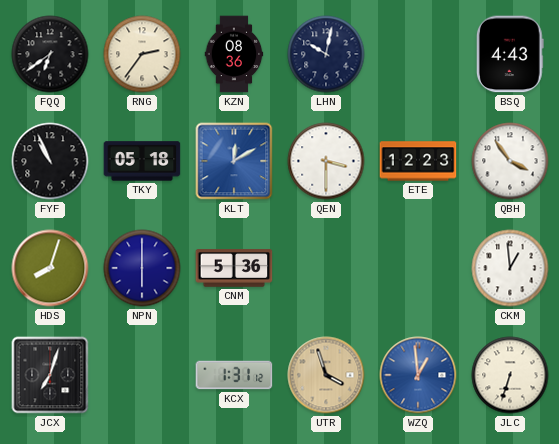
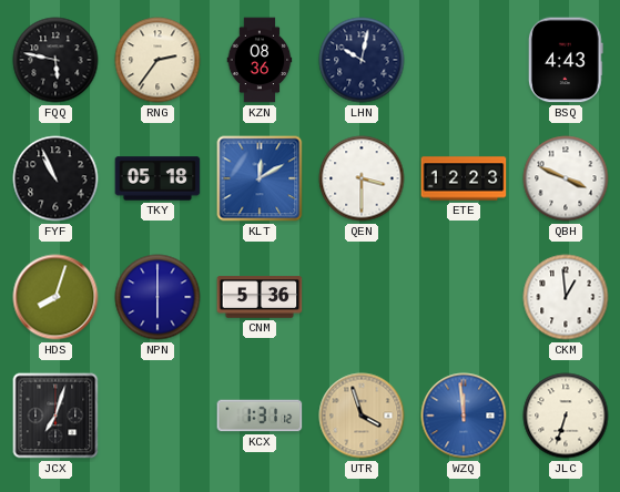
FQQ: 6:39 -> 5:47 (55, 60)
QBH: 3:54 -> 3:49 (566, 178)
WZQ: 12:59 -> 11:59 (464, 416)
